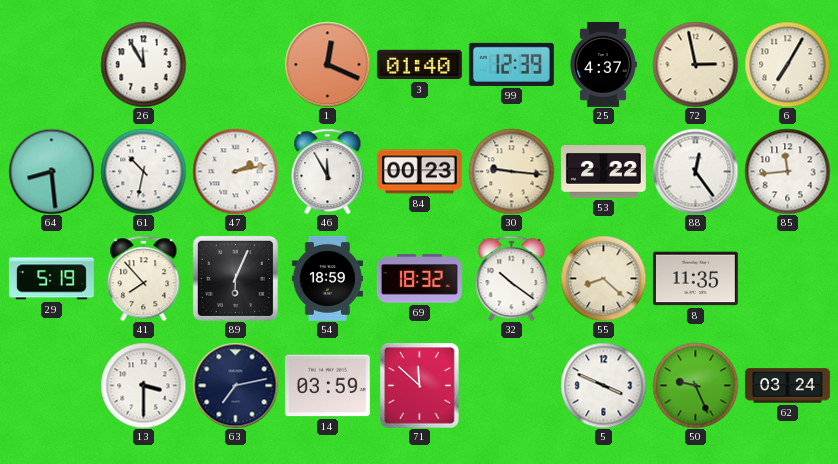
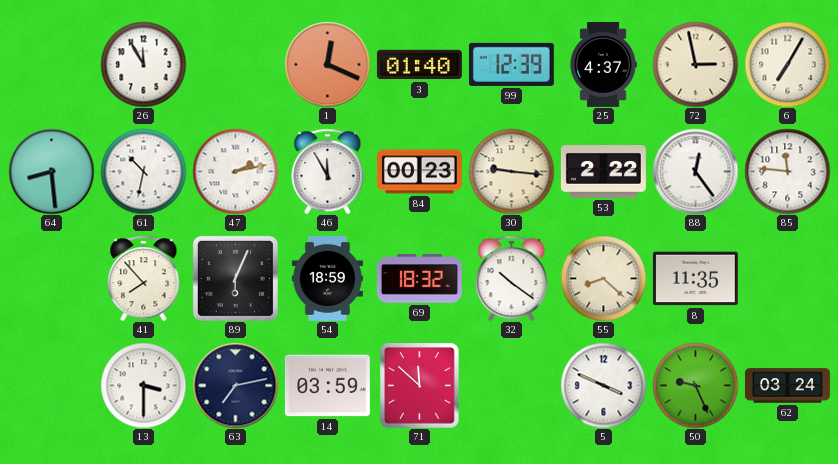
85: 11:44 -> 11:46 (787, 171)
29: 5:19 -> none (51, 279)
